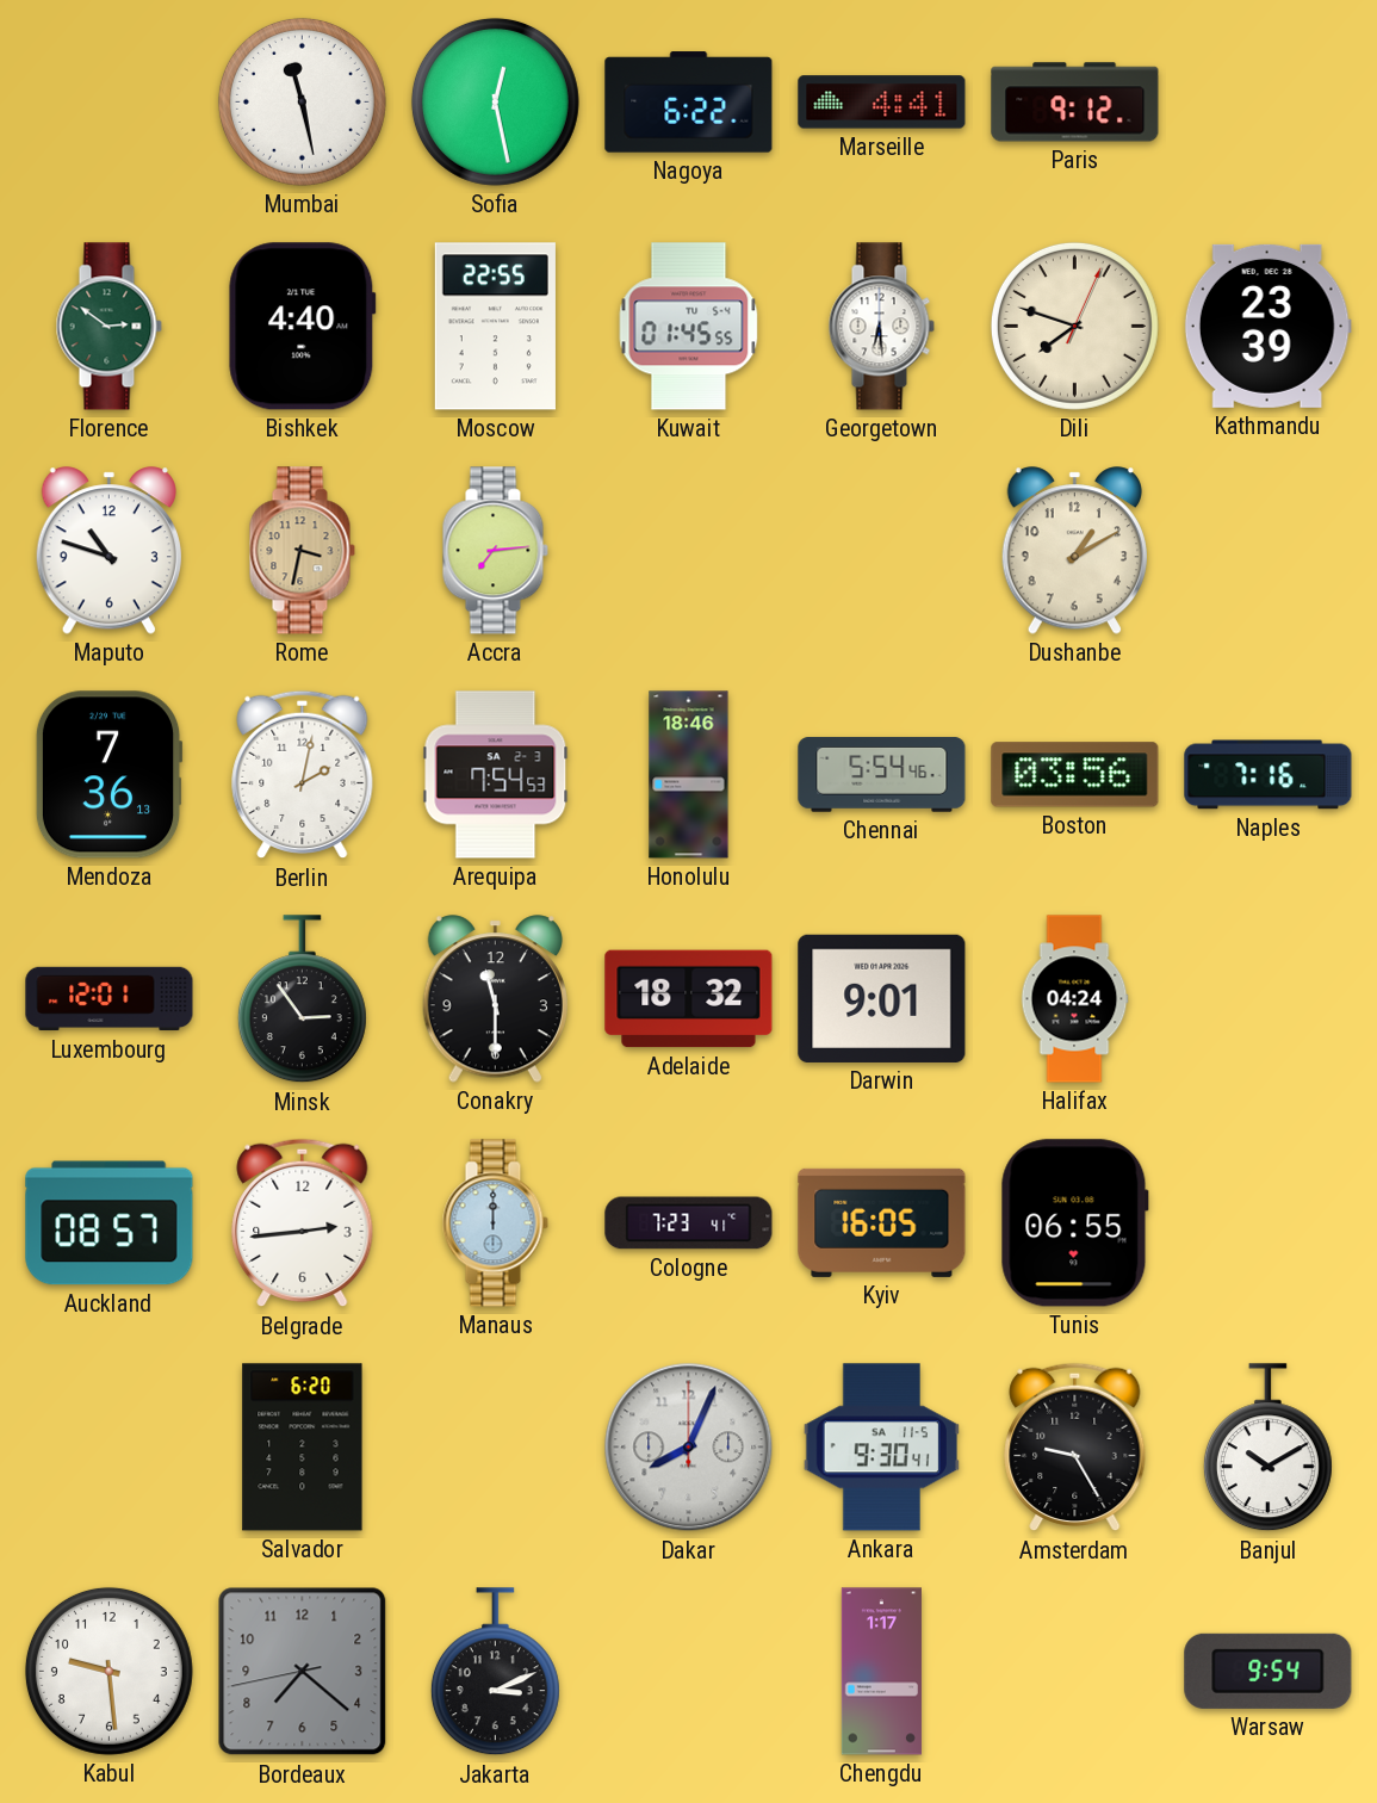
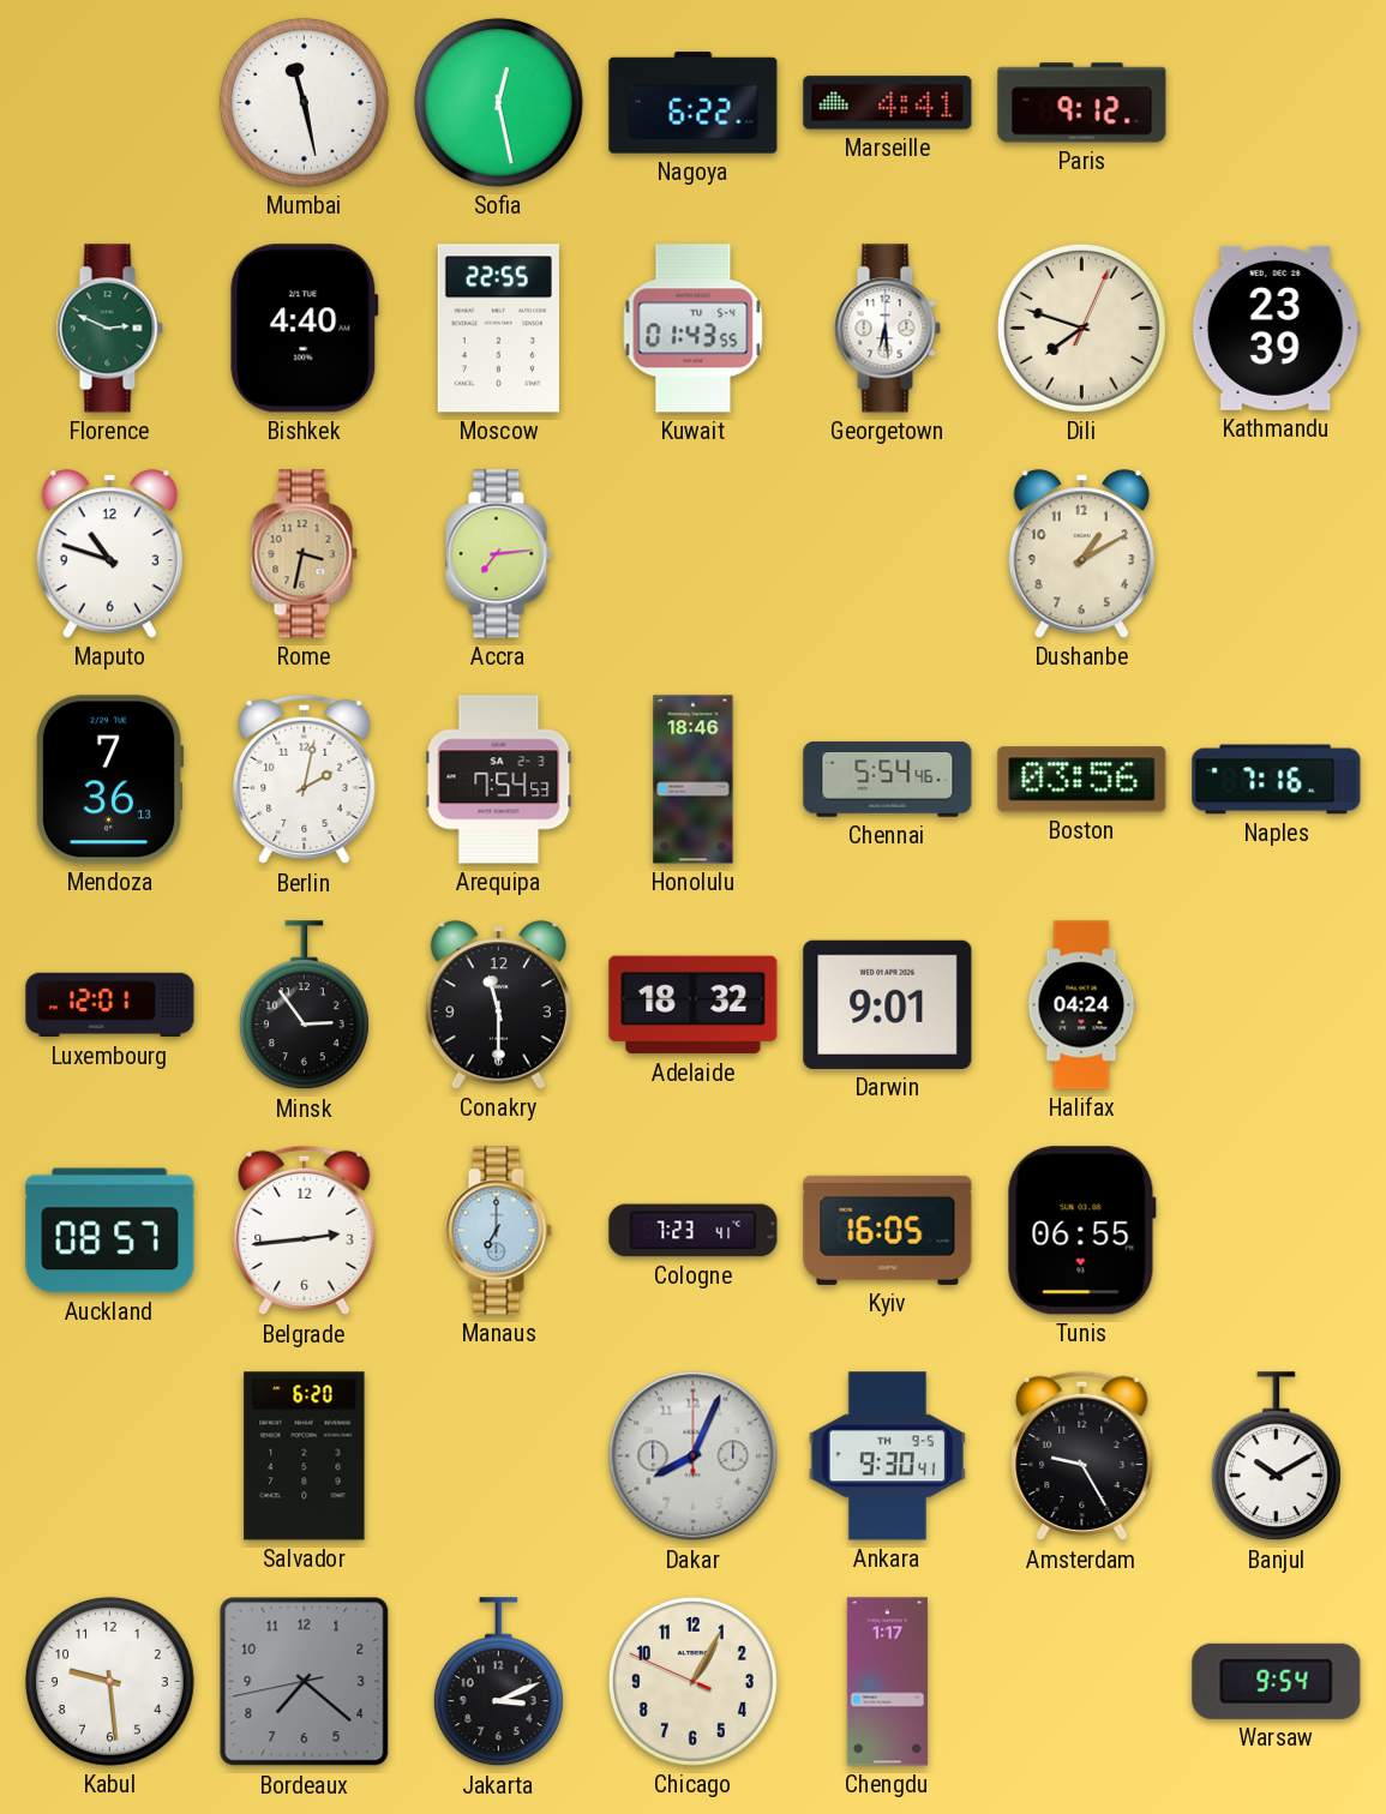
Florence: 2:51 -> 2:49 (109, 329)
Kuwait: 01:45 -> 01:43 (694, 329)
Manaus: 12:00 -> 7:00 (498, 1231)
Ankara date: SA 11-5 -> TH 9-5 (887, 1456)
Chicago: none -> 1:04 (692, 1681)
